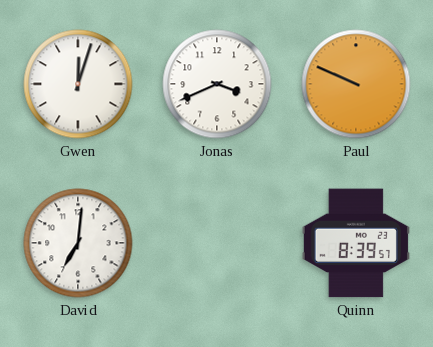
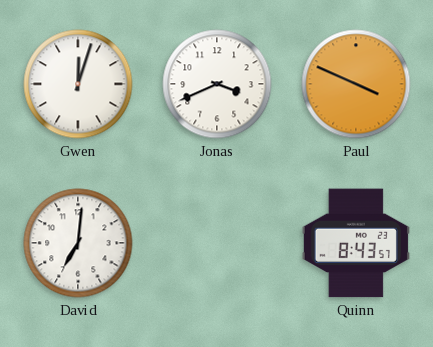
Paul: 9:49 -> 3:49 (356, 84)
Quinn: 8:39 -> 8:43 (356, 243)
